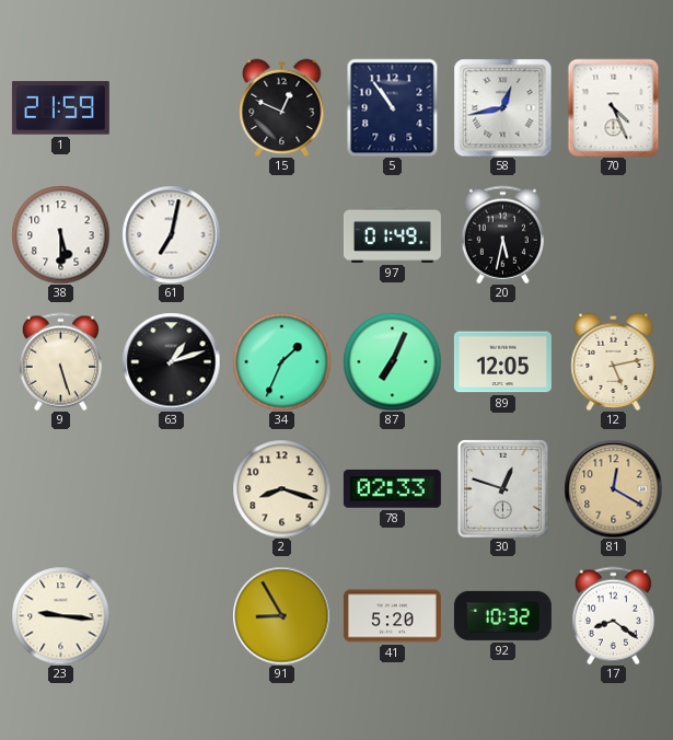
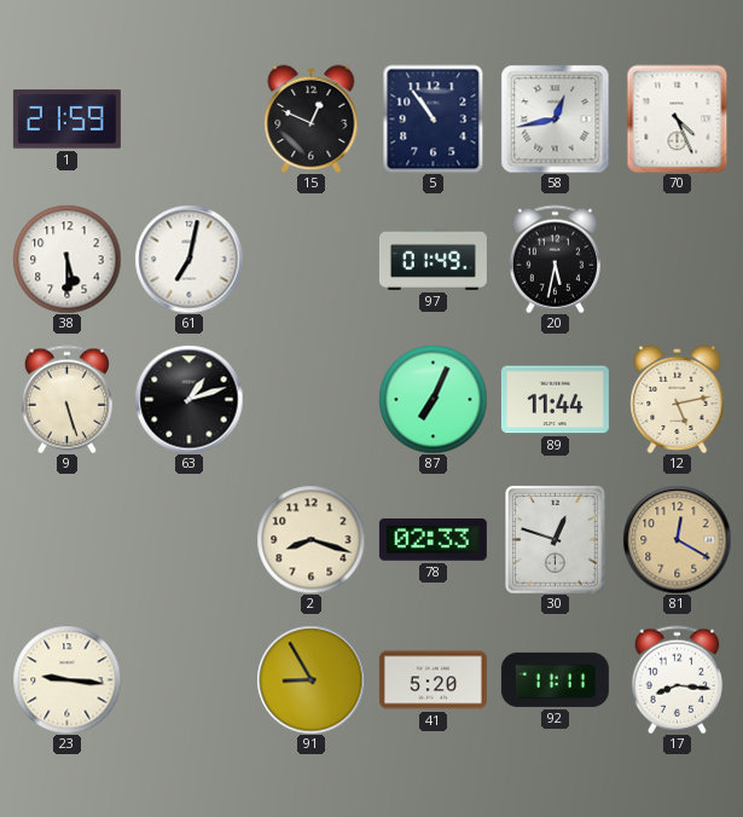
34: 1:34 -> none (281, 361)
89: 12:05 -> 11:44 (555, 400)
92: 10:32 -> 11:11 (555, 679)
17: 8:21 -> 8:16 (677, 679)
